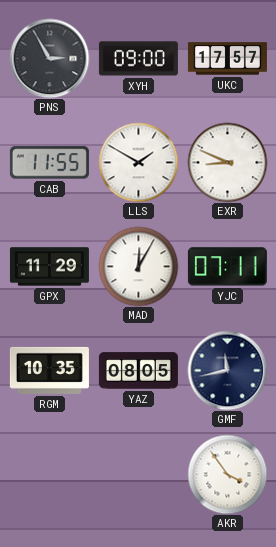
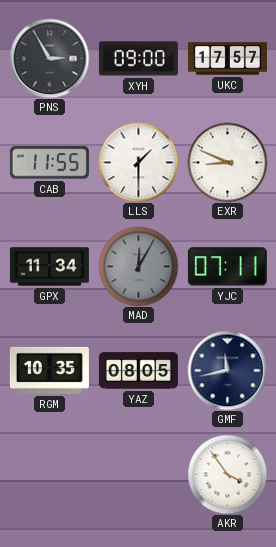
LLS: 1:50 -> 1:30 (138, 162)
GPX: 11:29 -> 11:34 (49, 267)
MAD dial: white -> grey (138, 266)
